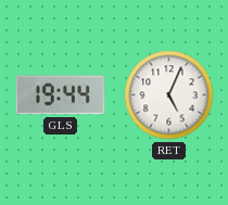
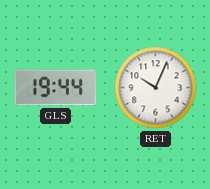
RET: 5:04 -> 10:04 (156, 88)
